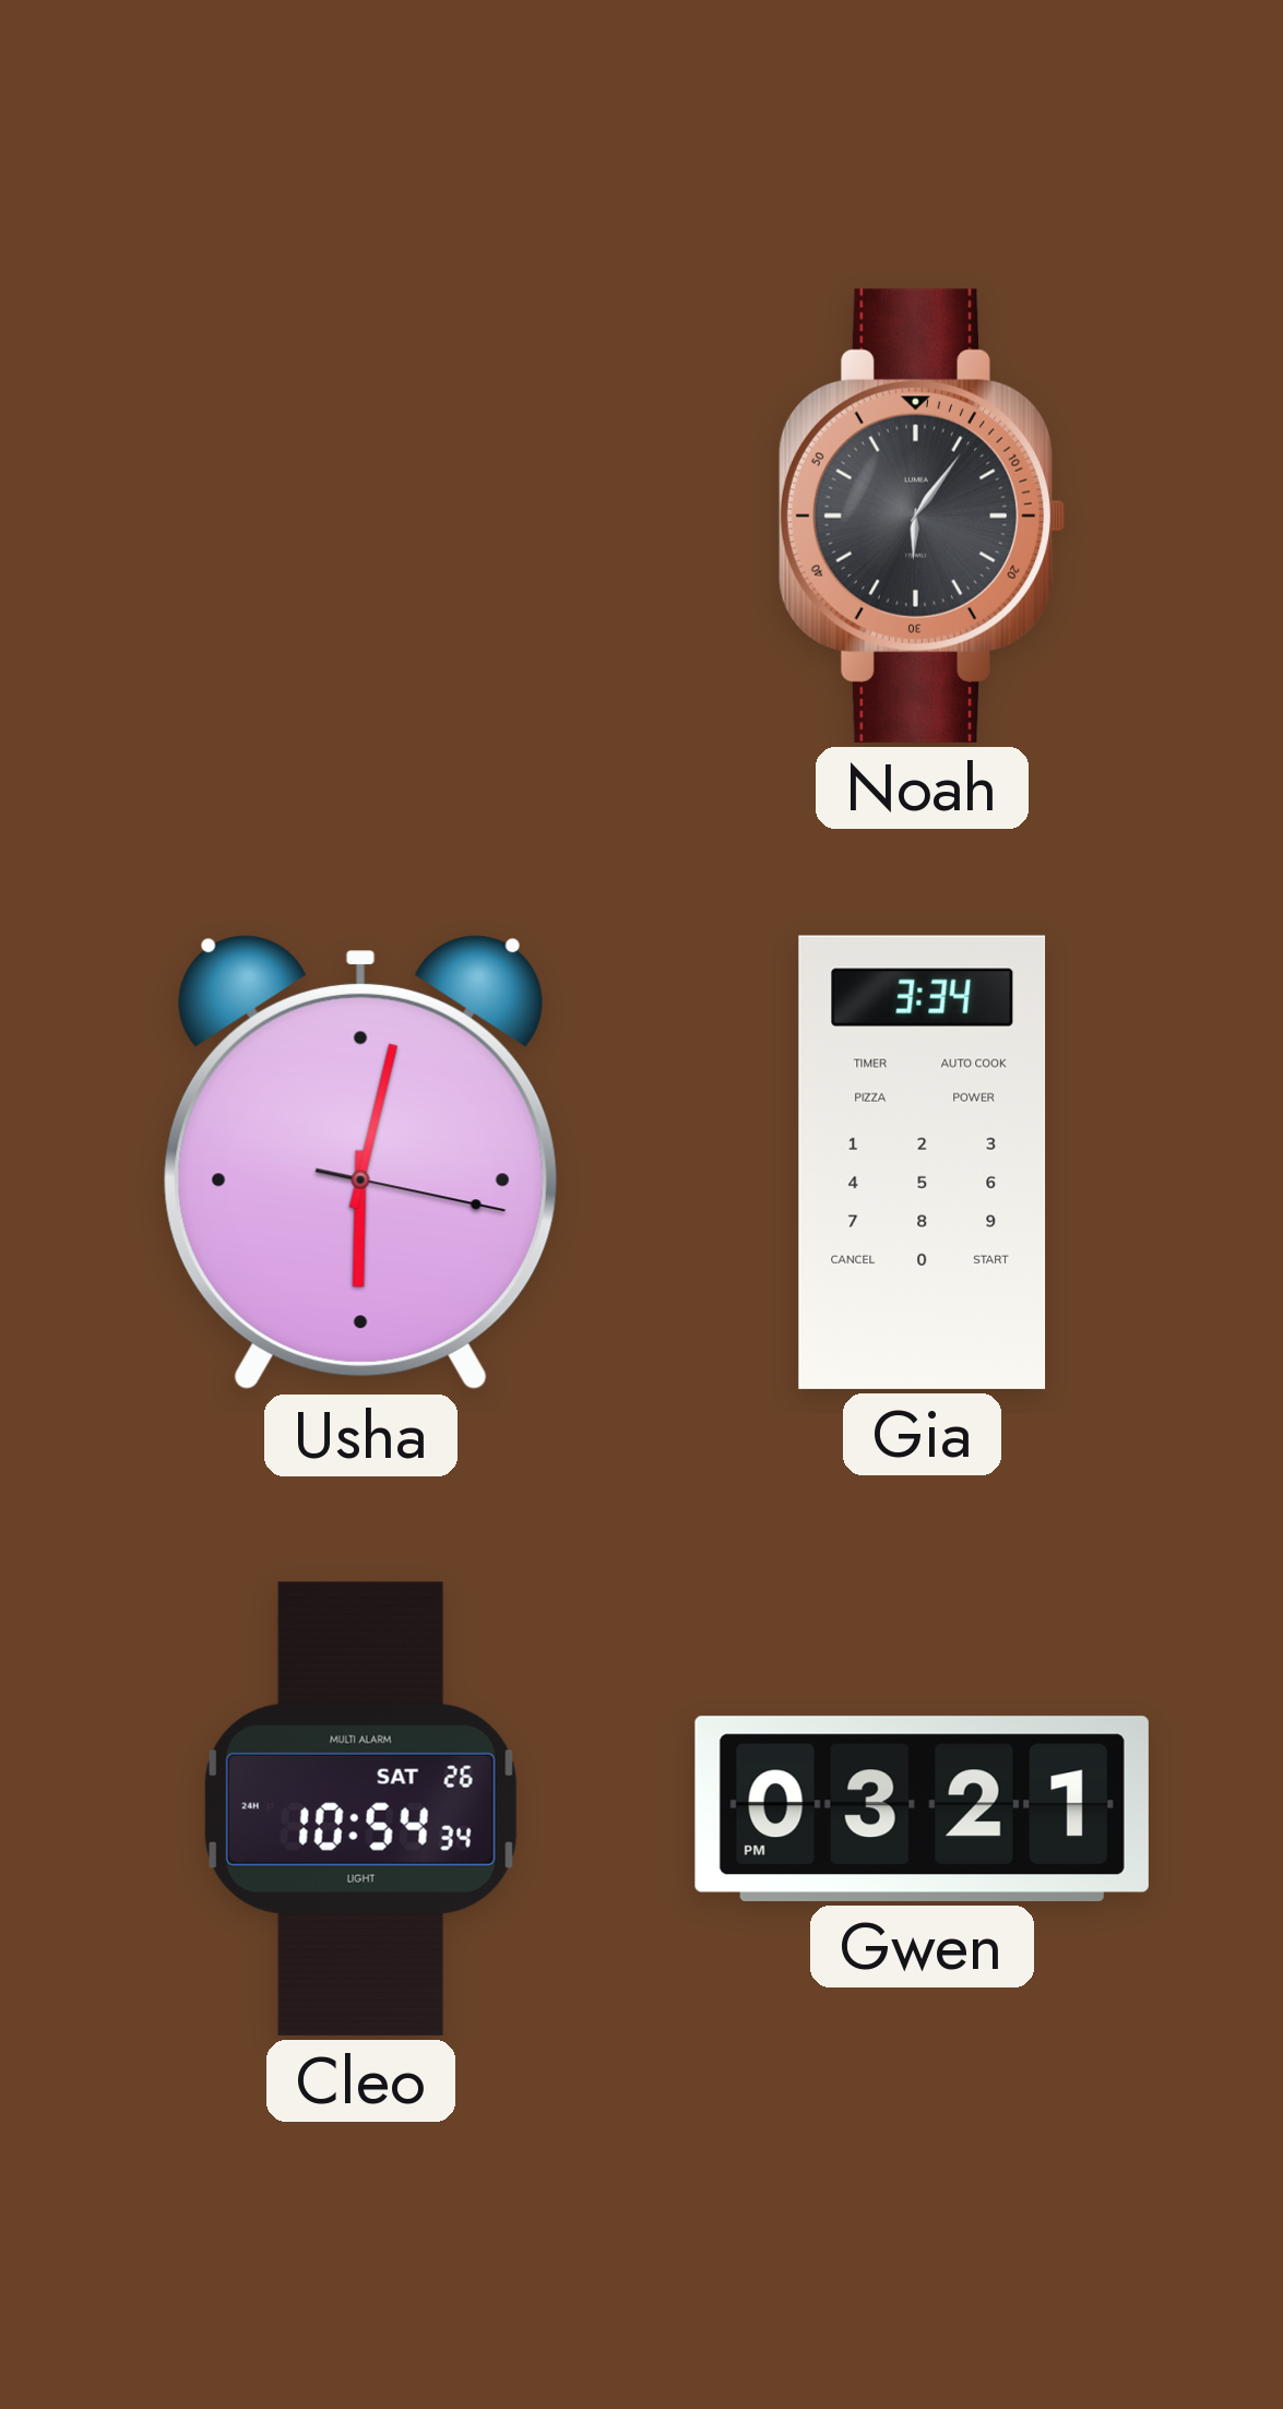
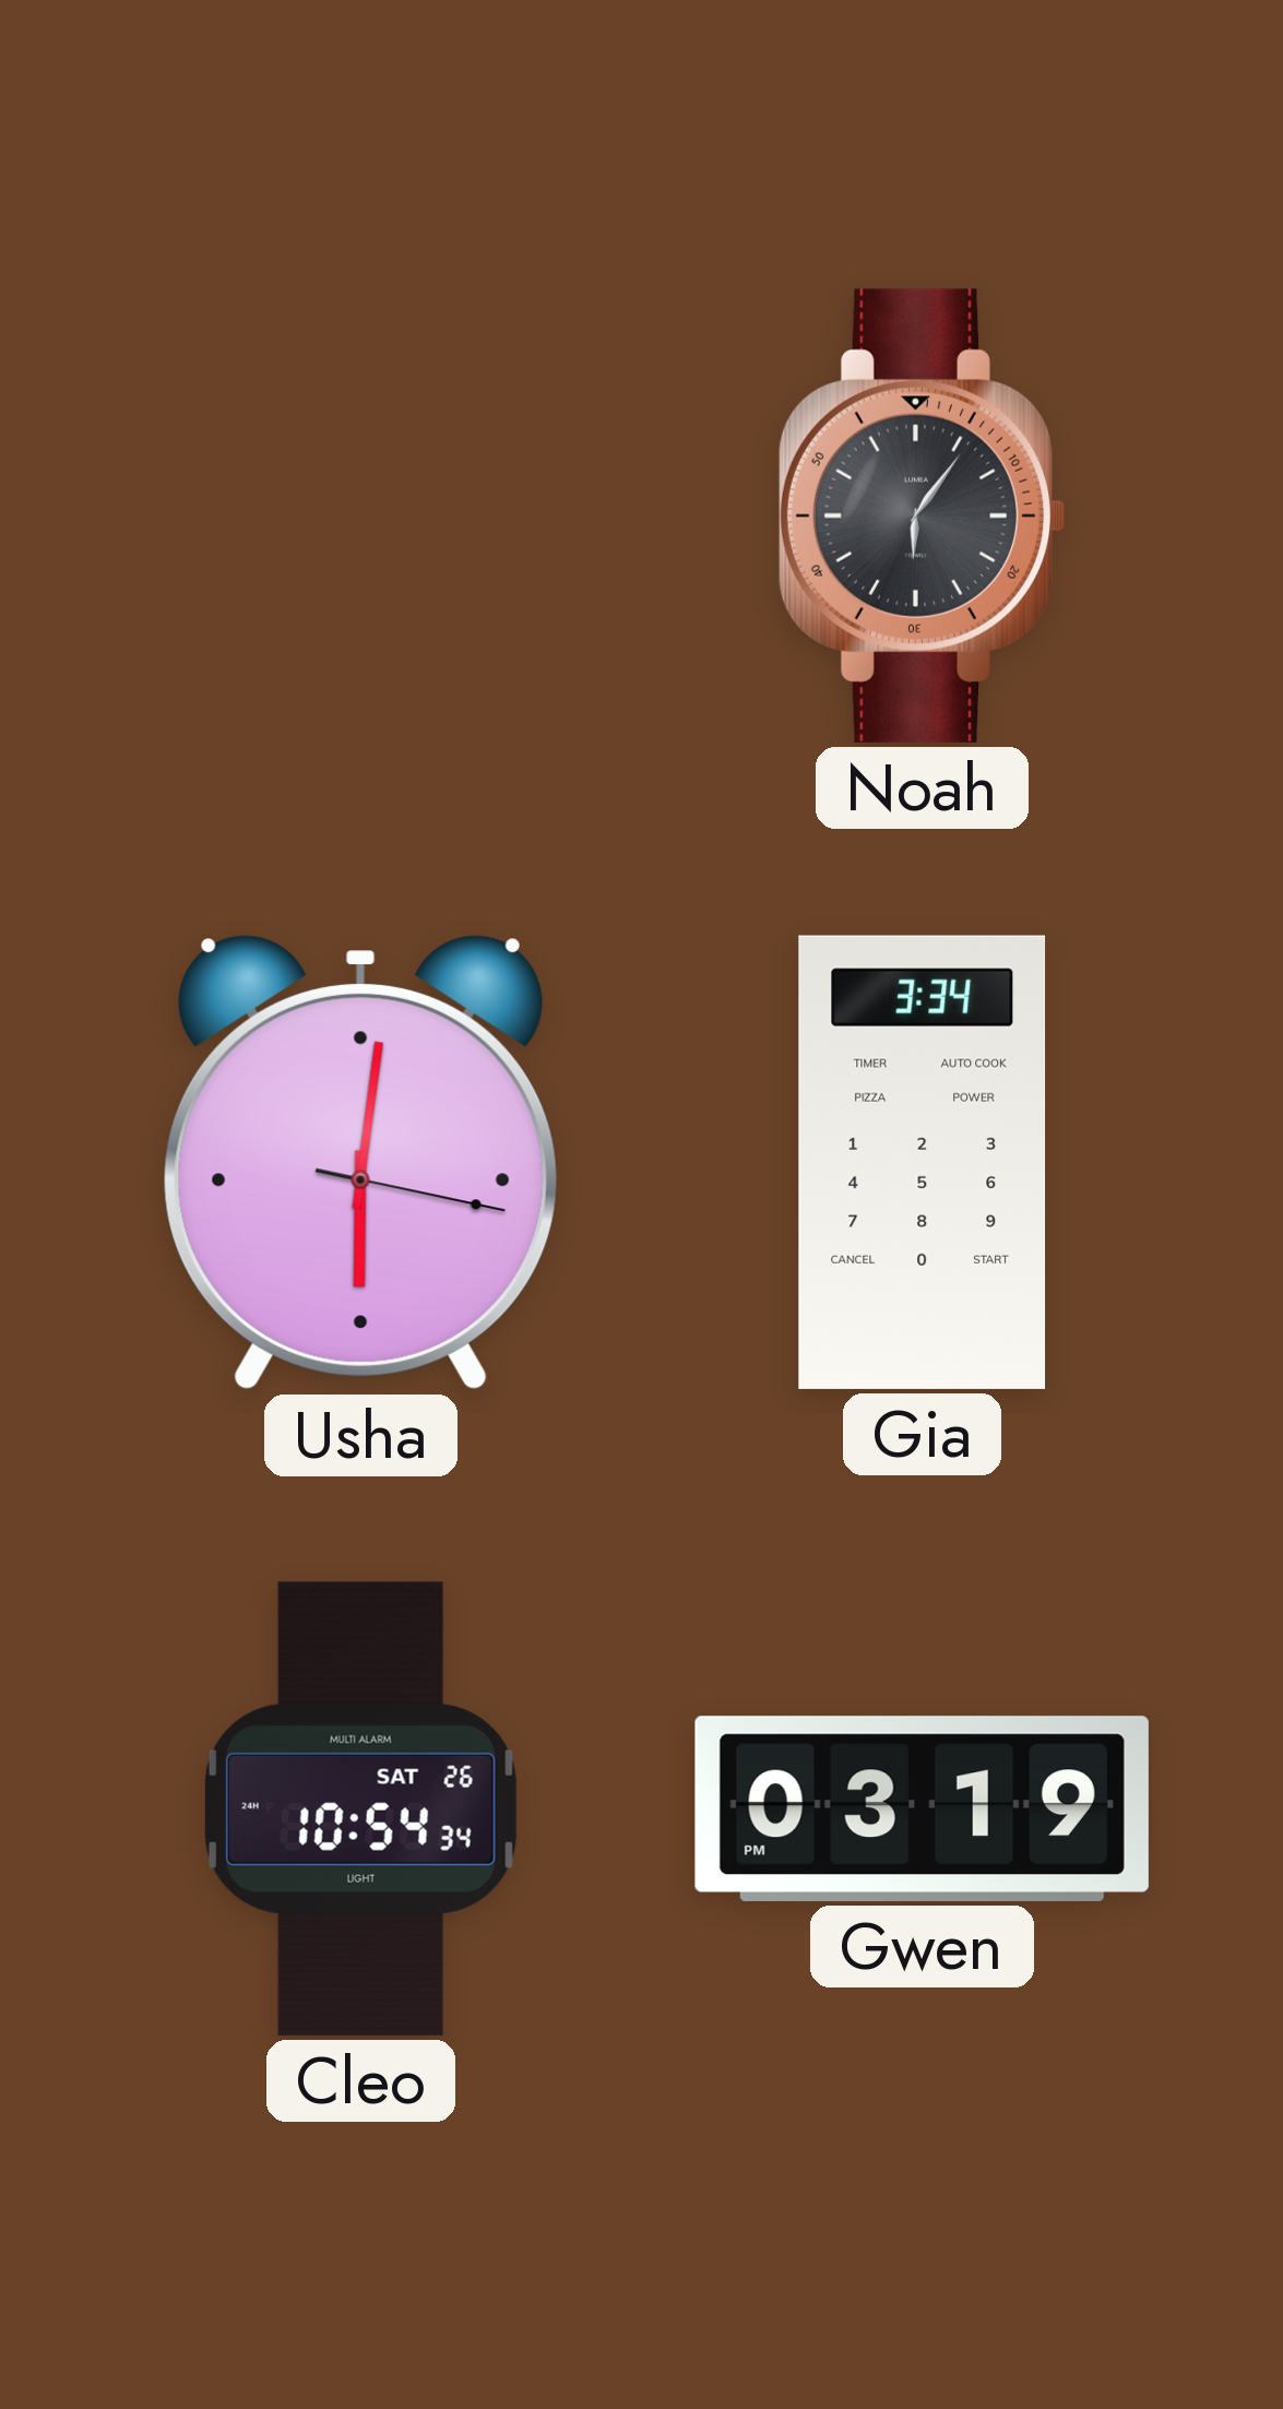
Usha: 6:02 -> 6:01 (360, 1163)
Gwen: 03:21 -> 03:19 (922, 1808)
